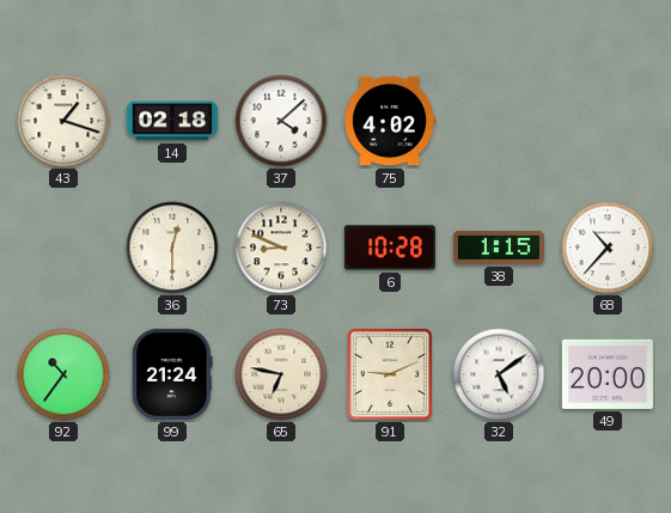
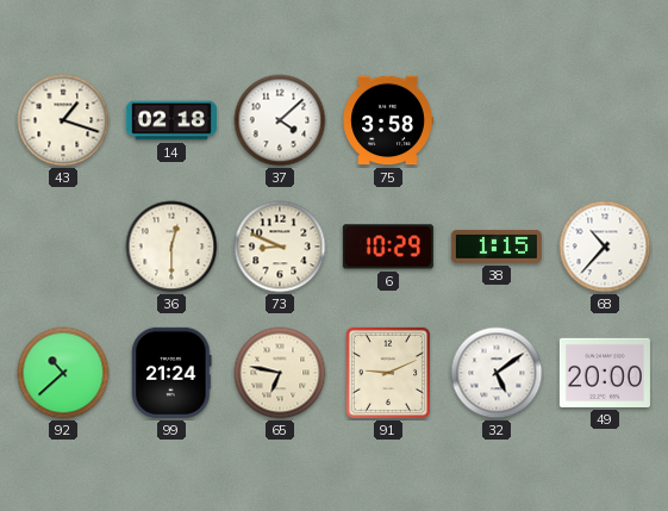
75: 4:02 -> 3:58 (388, 120)
6: 10:28 -> 10:29 (388, 247)
92: 10:36 -> 10:38 (63, 373)
